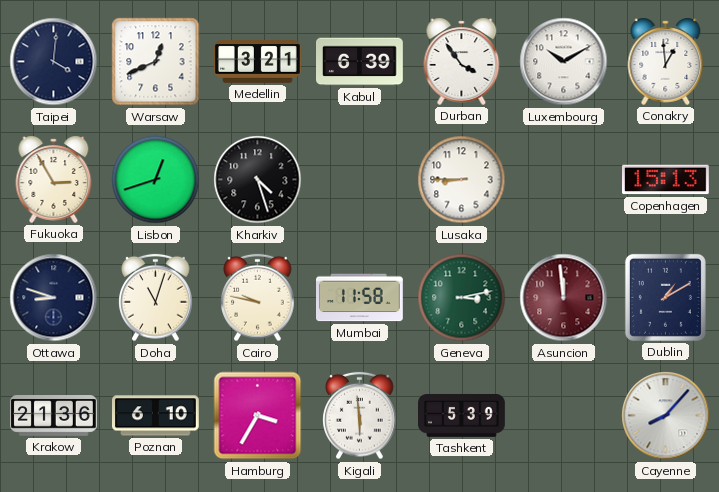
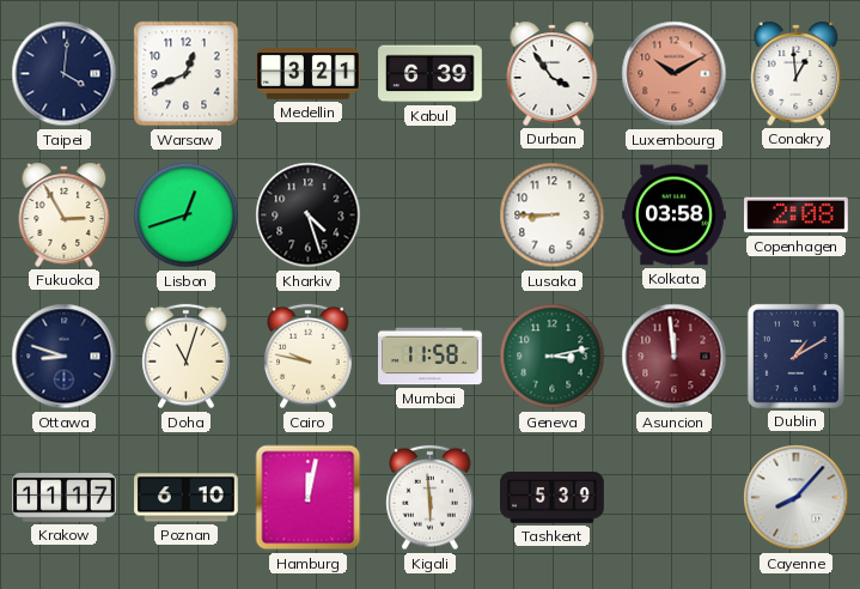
Luxembourg dial: white -> salmon (675, 74)
Kolkata: none -> 03:58 (675, 215)
Copenhagen: 15:13 -> 2:08 (797, 215)
Krakow: 21:36 -> 11:17 (65, 498)
Hamburg: 3:35 -> 12:02 (309, 498)
